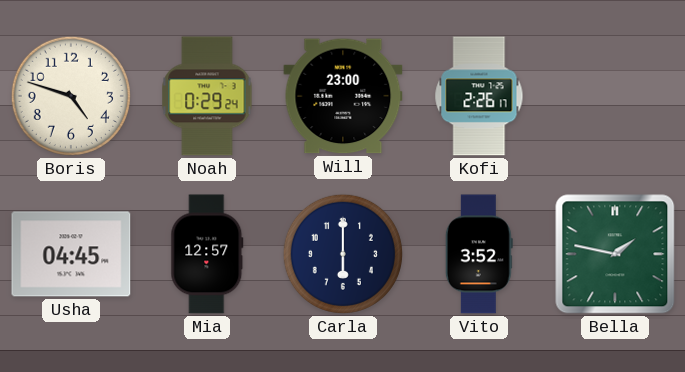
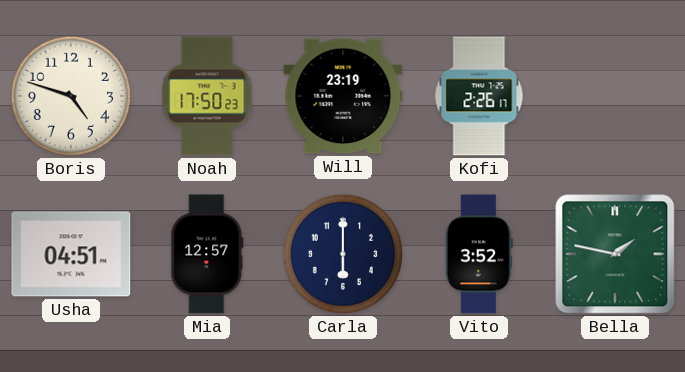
Noah: 0:29 -> 17:50 (207, 96)
Will: 23:00 -> 23:19 (343, 96)
Usha: 04:45 -> 04:51 (71, 254)
